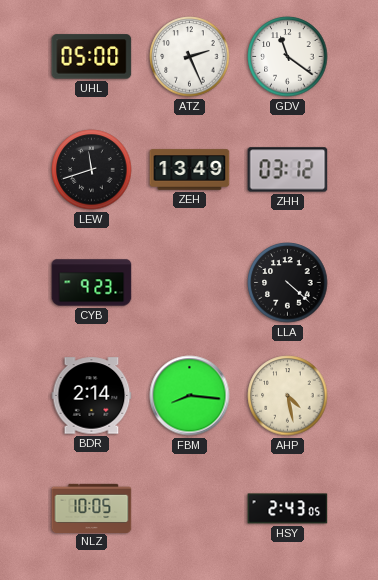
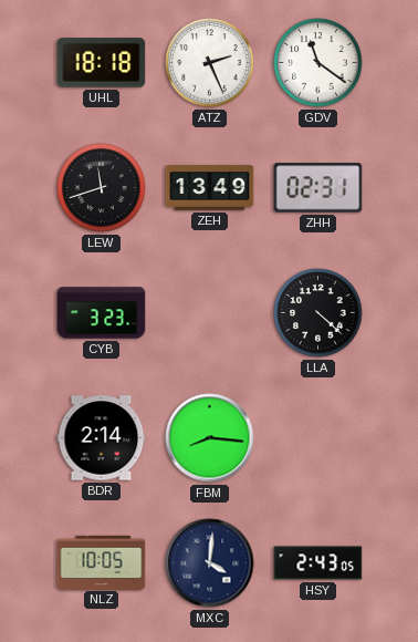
UHL: 05:00 -> 18:18 (102, 63)
ZHH: 03:12 -> 02:31 (318, 188)
CYB: 9:23 -> 3:23 (102, 313)
AHP: 4:28 -> none (288, 396)
MXC: none -> 4:01 (210, 563)
